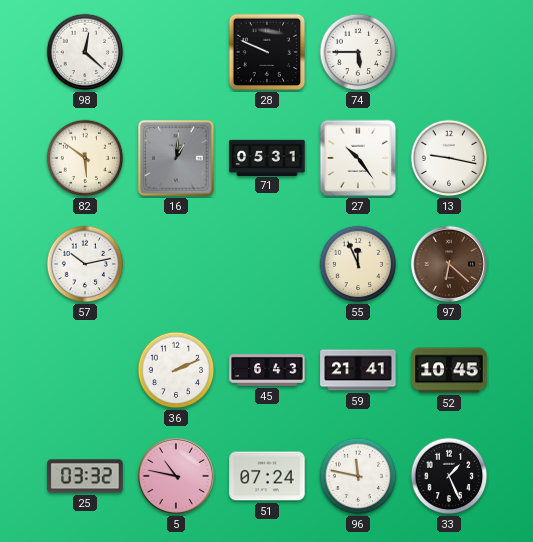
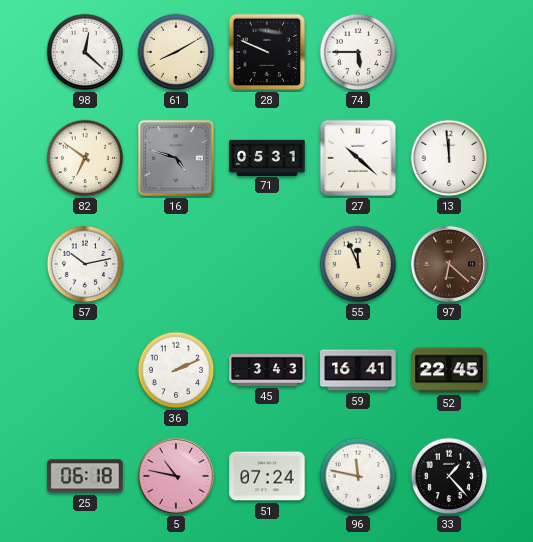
61: none -> 8:10 (176, 52)
82: 5:51 -> 6:51 (85, 158)
16: 1:01 -> 4:48 (176, 158)
27: 10:24 -> 10:22 (358, 158)
13: 9:17 -> 11:59 (449, 158)
45: 6:43 -> 3:43 (267, 371)
59: 21:41 -> 16:41 (358, 370)
52: 10:45 -> 22:45 (449, 370)
25: 03:32 -> 06:18 (85, 476)
33: 1:26 -> 1:23 (449, 476)
